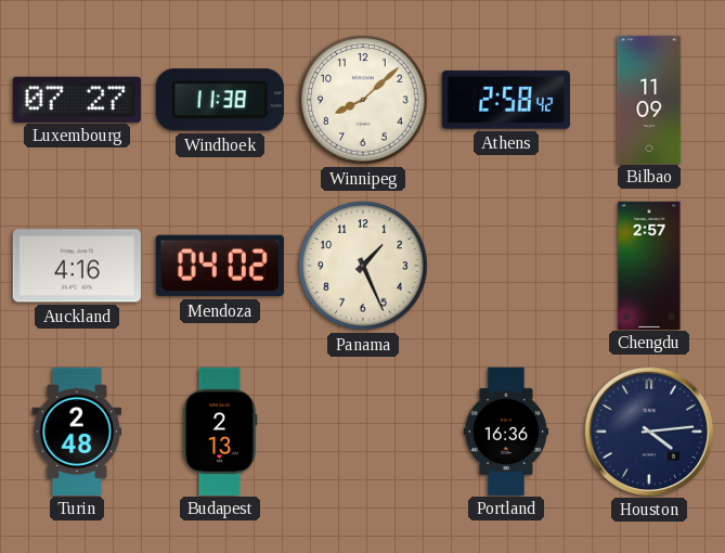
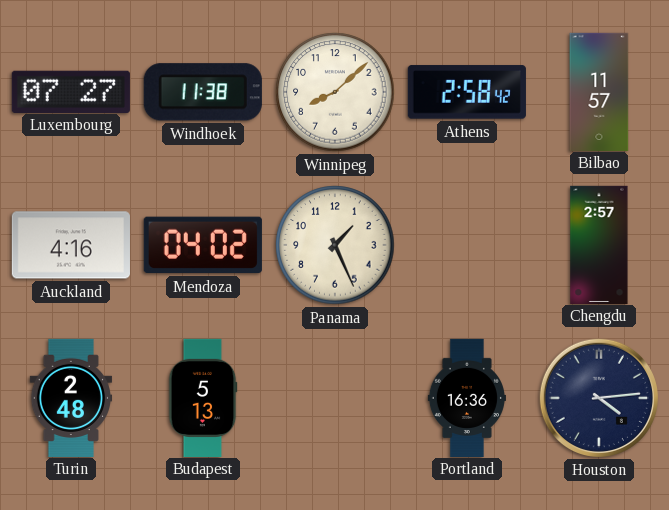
Bilbao: 11:09 -> 11:57 (599, 91)
Budapest: 2:13 -> 5:13 (203, 397)
